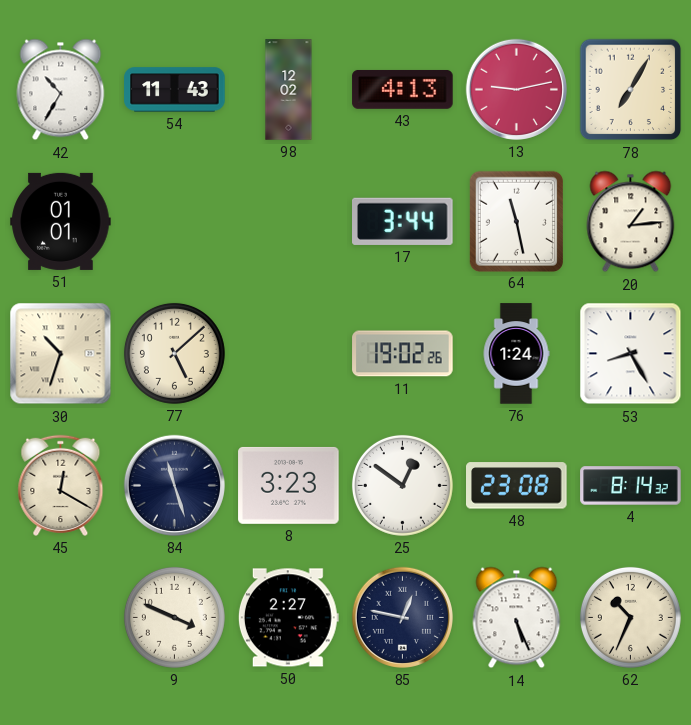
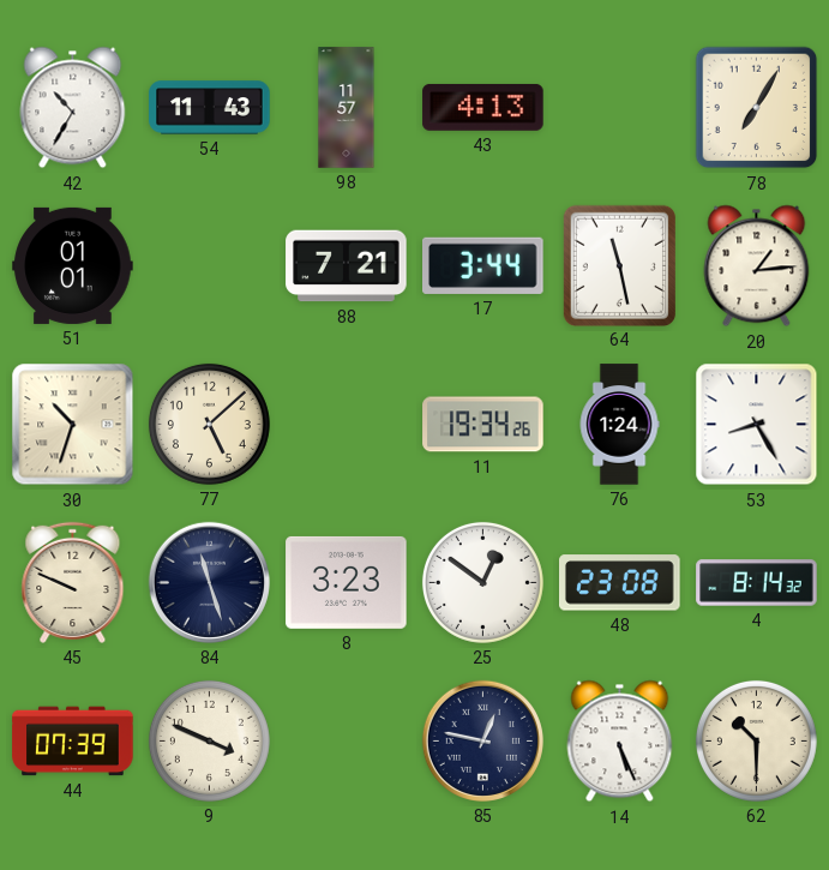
98: 12:02 -> 11:57 (347, 108)
13: 9:13 -> none (516, 89)
88: none -> 7:21 (347, 266)
11: 19:02 -> 19:34 (483, 425)
45: 12:20 -> 9:49 (73, 582)
44: none -> 07:39 (73, 742)
50: 2:27 -> none (288, 618)
62: 10:34 -> 10:30 (756, 740)
